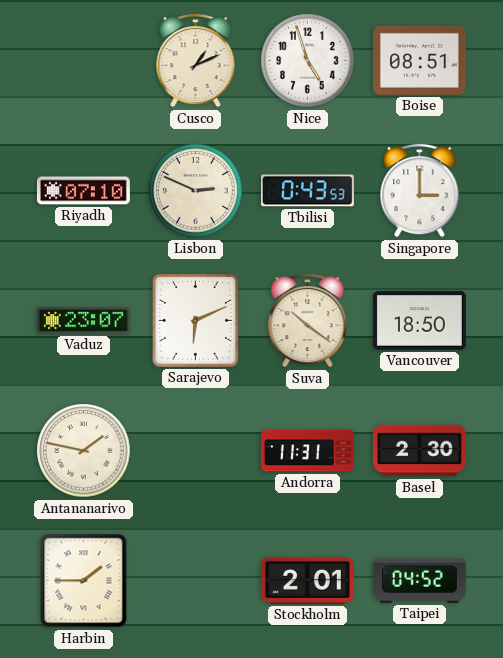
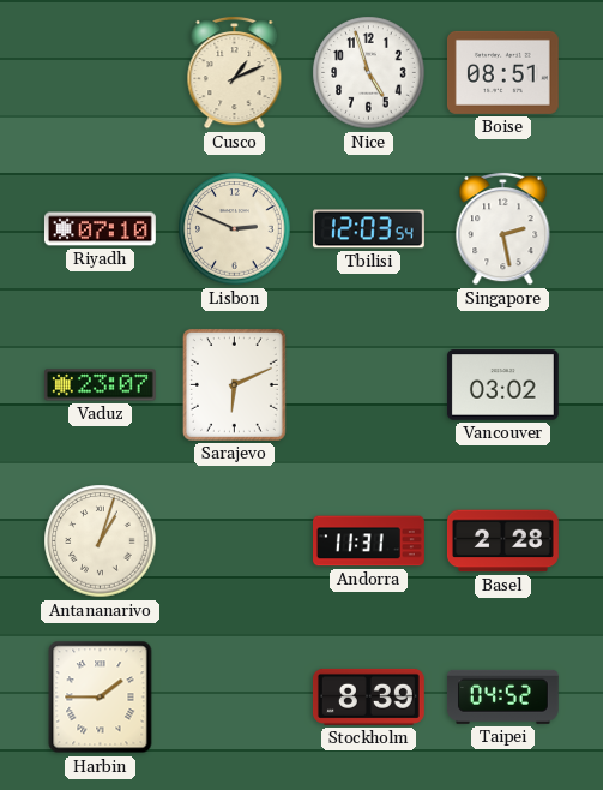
Tbilisi: 0:43 -> 12:03 (368, 229)
Singapore: 3:00 -> 2:28 (503, 228)
Suva: 10:21 -> none (308, 320)
Vancouver: 18:50 -> 03:02 (502, 385)
Antananarivo: 1:47 -> 1:03 (101, 541)
Basel: 2:30 -> 2:28 (502, 541)
Stockholm: 2:01 -> 8:39 (368, 696)
